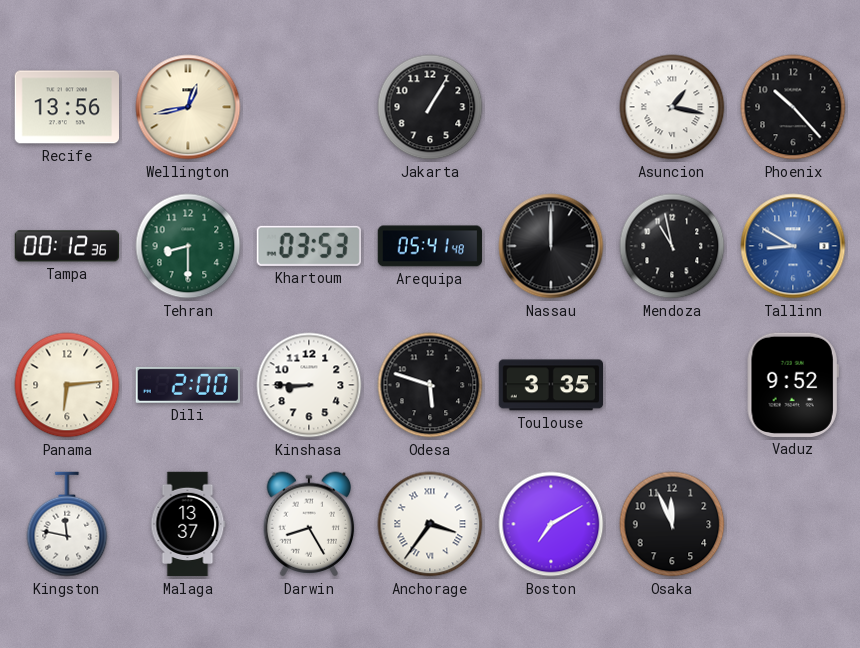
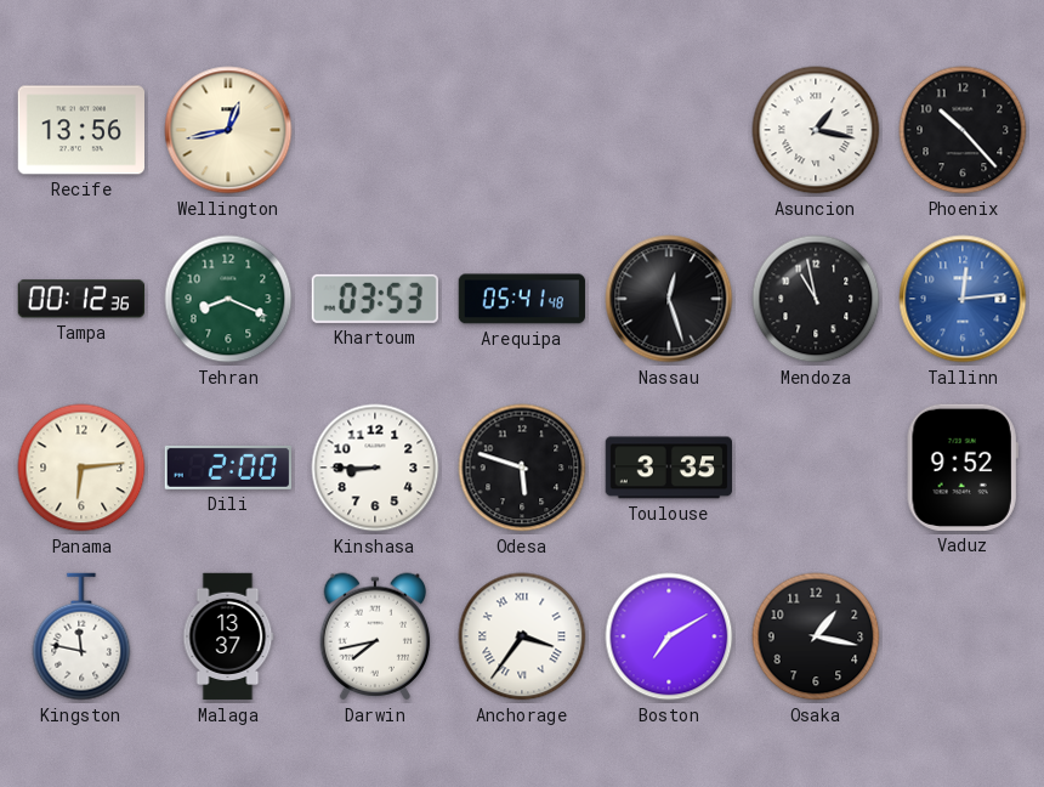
Jakarta: 1:05 -> none (430, 107)
Tehran: 8:30 -> 8:19 (228, 299)
Nassau: 12:00 -> 12:27 (669, 299)
Tallinn: 8:50 -> 12:14 (963, 299)
Darwin: 8:25 -> 7:43 (375, 636)
Osaka: 11:56 -> 1:17 (816, 636)
